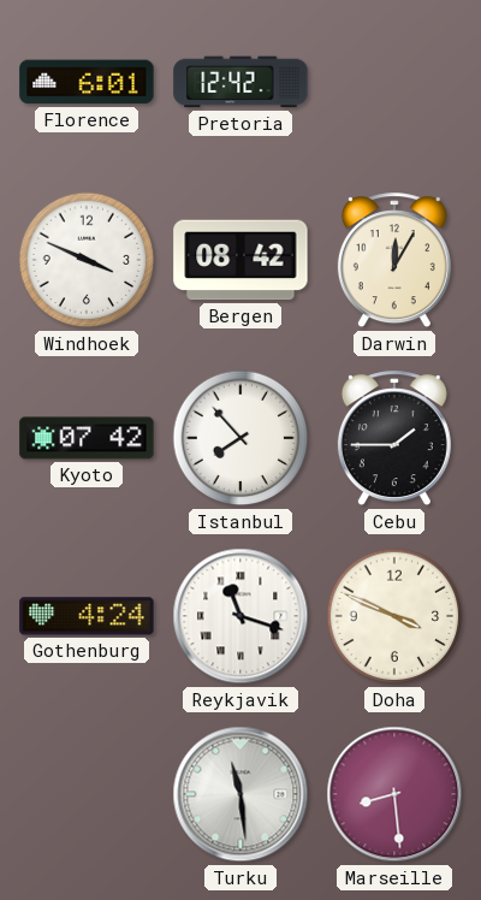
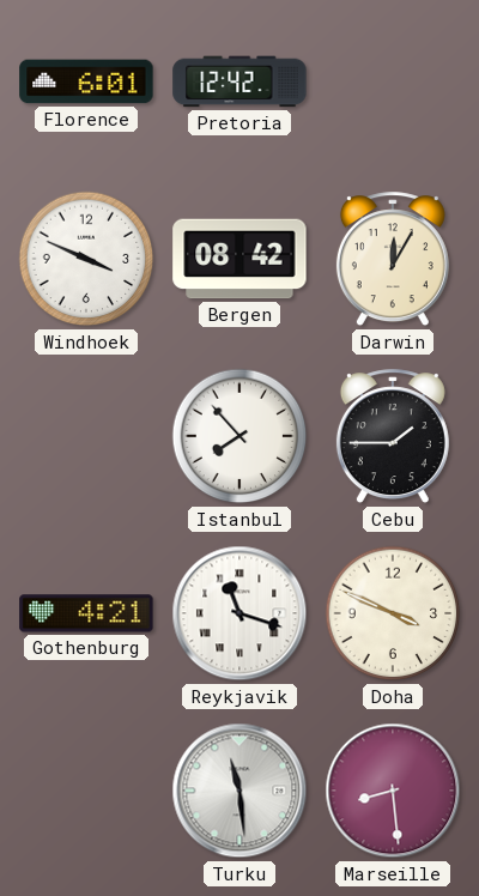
Kyoto: 07:42 -> none (87, 438)
Gothenburg: 4:24 -> 4:21 (86, 613)
